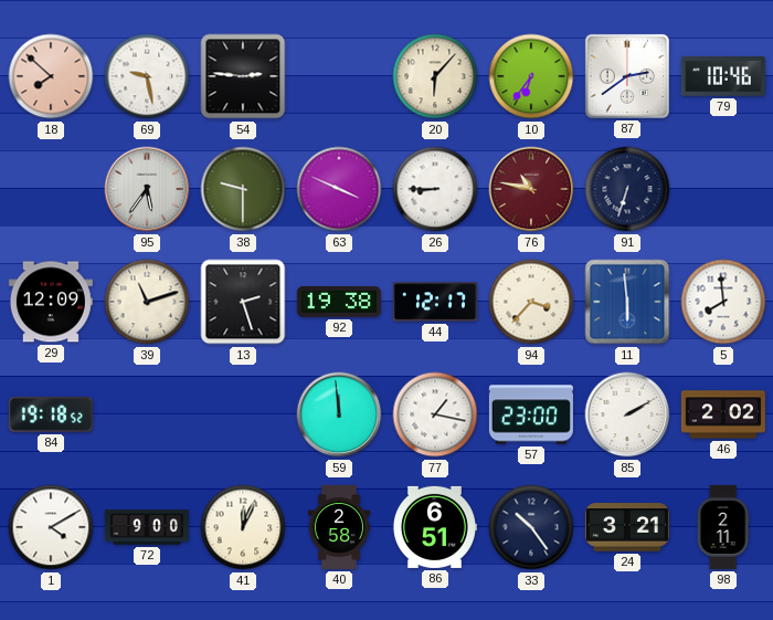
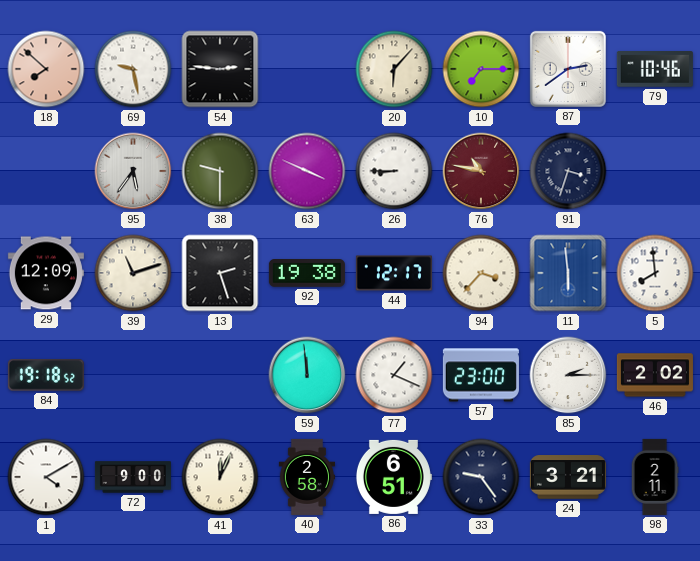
10: 6:36 -> 7:15 (481, 69)
91: 6:33 -> 3:33 (568, 171)
77: 1:17 -> 1:19 (394, 375)
85: 2:10 -> 2:15 (568, 375)
33: 10:24 -> 9:24 (481, 477)
